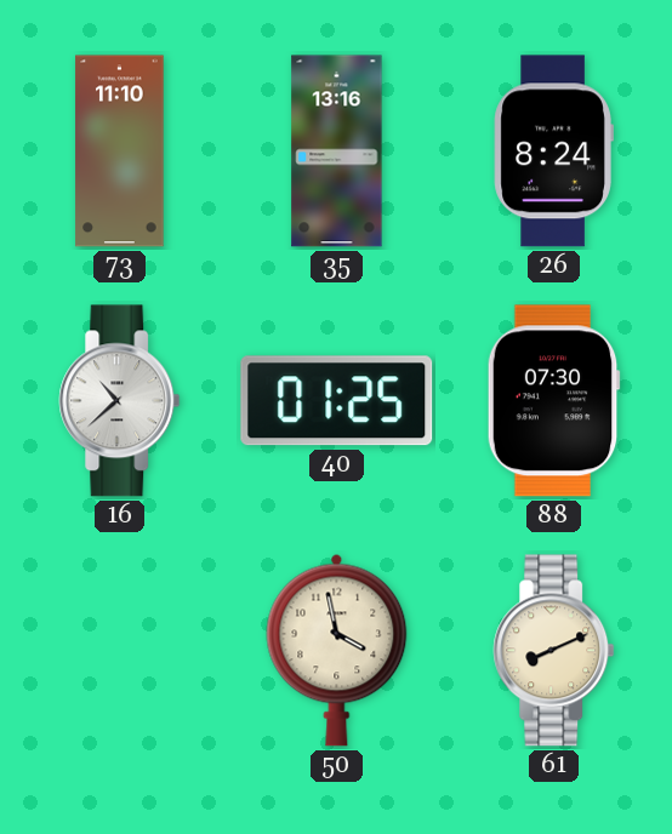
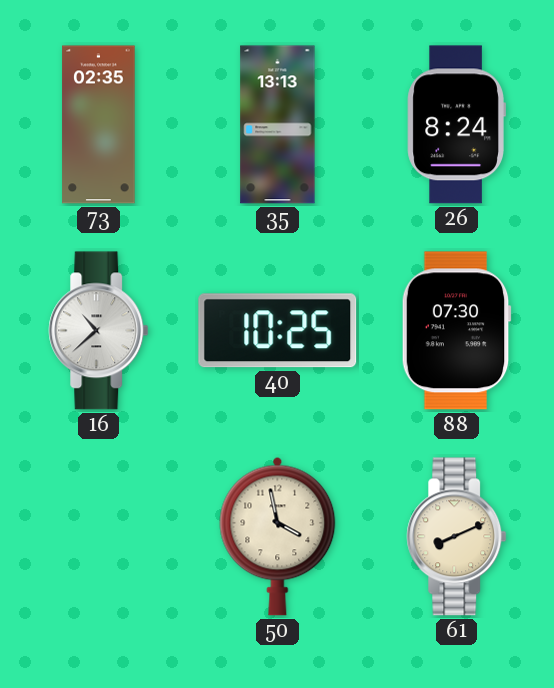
73: 11:10 -> 02:35 (99, 125)
35: 13:16 -> 13:13 (278, 125)
40: 01:25 -> 10:25 (278, 331)
